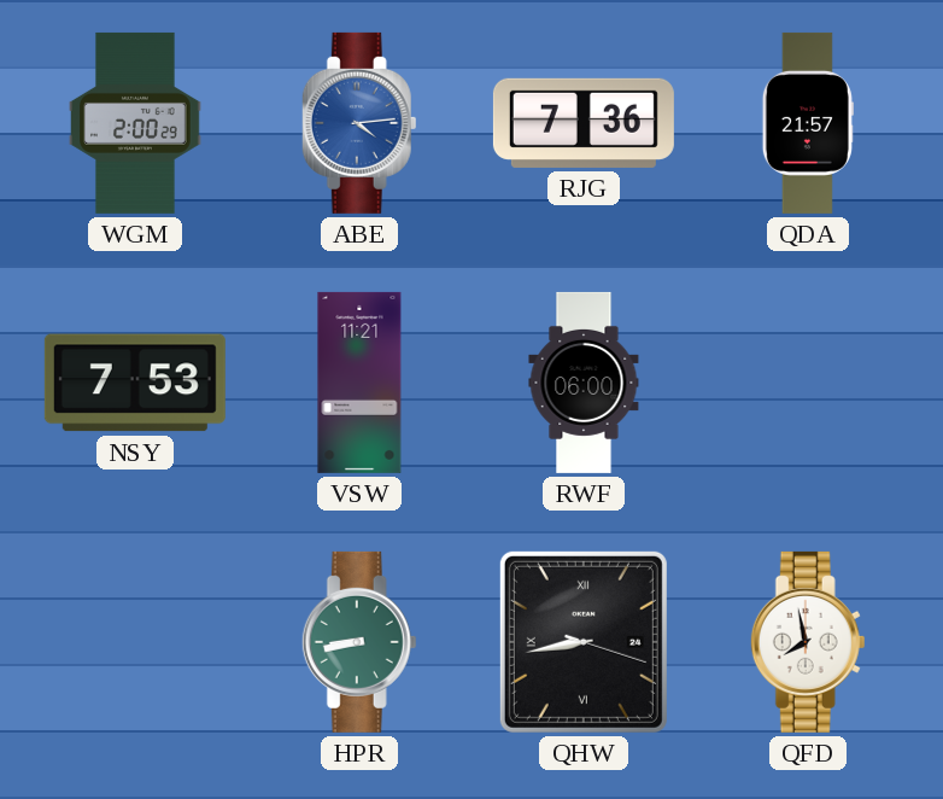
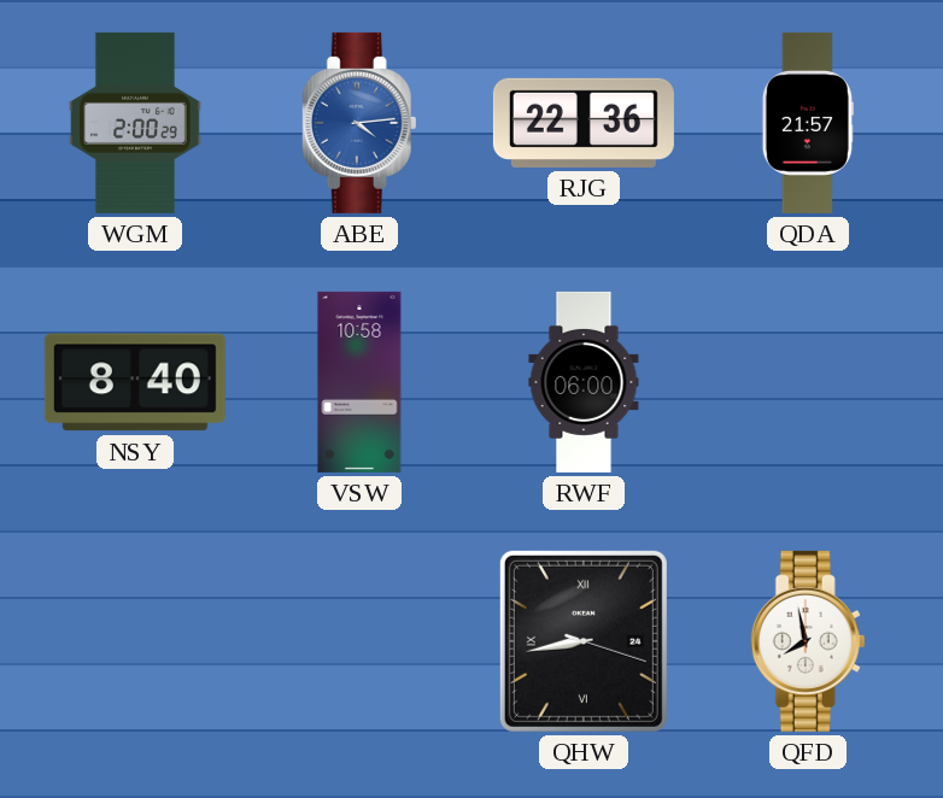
RJG: 7:36 -> 22:36 (584, 123)
NSY: 7:53 -> 8:40 (135, 382)
VSW: 11:21 -> 10:58 (359, 382)
HPR: 8:43 -> none (359, 642)
